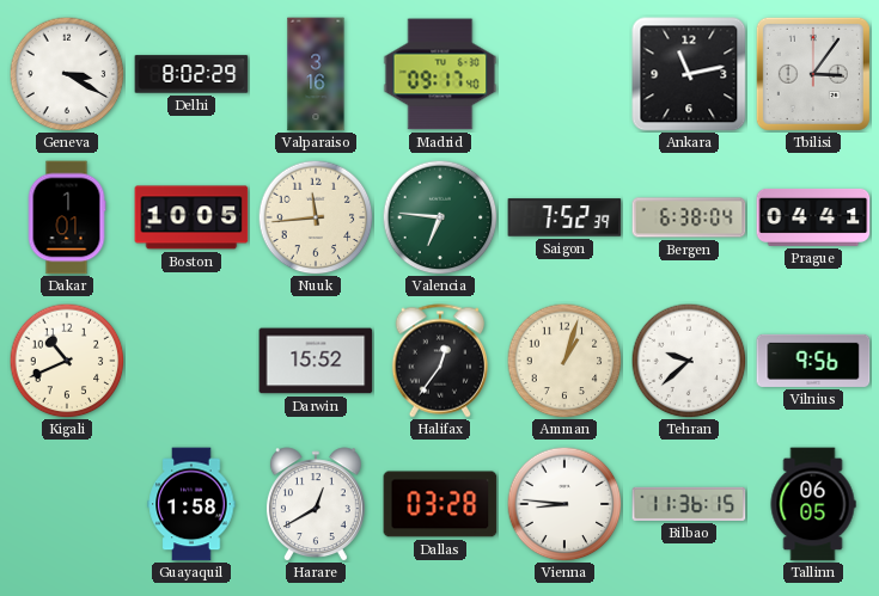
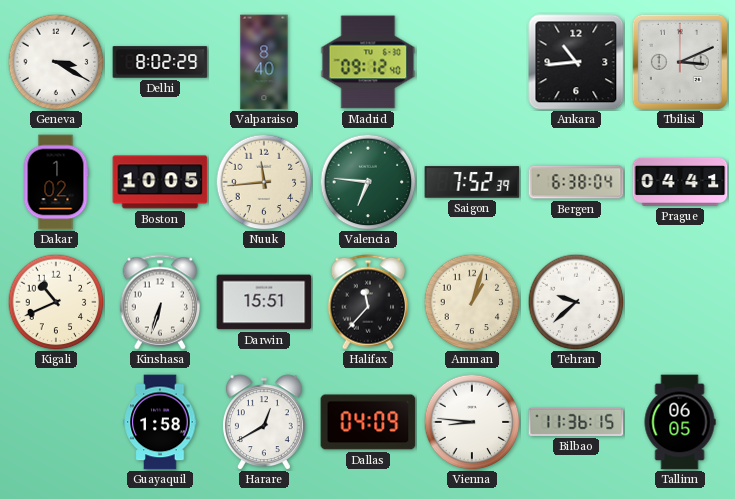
Valparaiso: 3:16 -> 8:40 (264, 62)
Madrid: 09:17 -> 09:12 (368, 62)
Ankara: 11:13 -> 10:44 (576, 62)
Tbilisi: 3:06 -> 3:11 (680, 62)
Dakar: 1:01 -> 1:02 (56, 182)
Kinshasa: none -> 6:33 (160, 302)
Darwin: 15:52 -> 15:51 (264, 302)
Halifax: 12:36 -> 11:37 (368, 302)
Vilnius: 9:56 -> none (813, 361)
Dallas: 03:28 -> 04:09 (368, 422)
